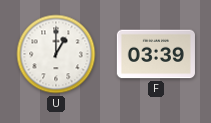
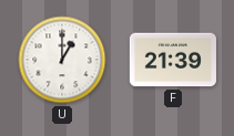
F: 03:39 -> 21:39 (173, 60)
